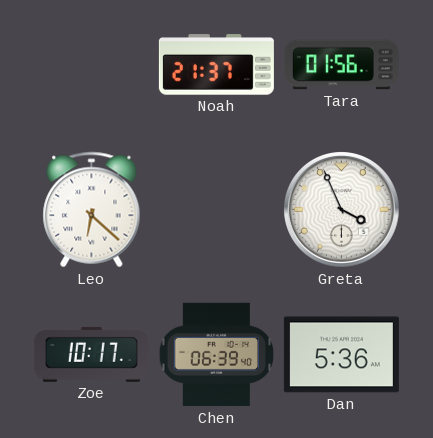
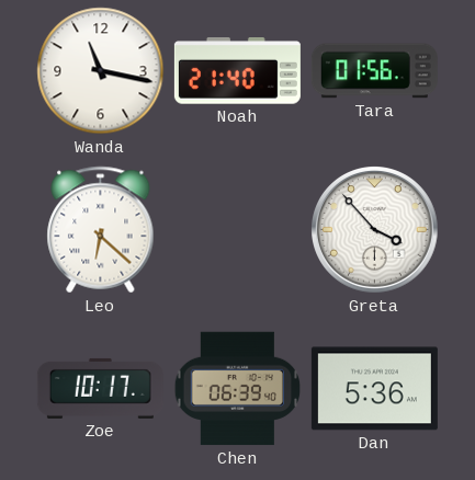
Wanda: none -> 11:17 (101, 71)
Noah: 21:37 -> 21:40 (237, 71)
Greta: 3:56 -> 3:53 (375, 230)
